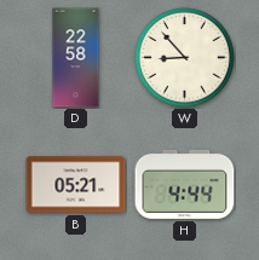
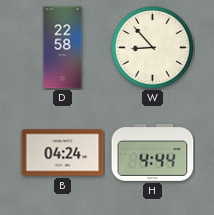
B: 05:21 -> 04:24 (63, 153)
